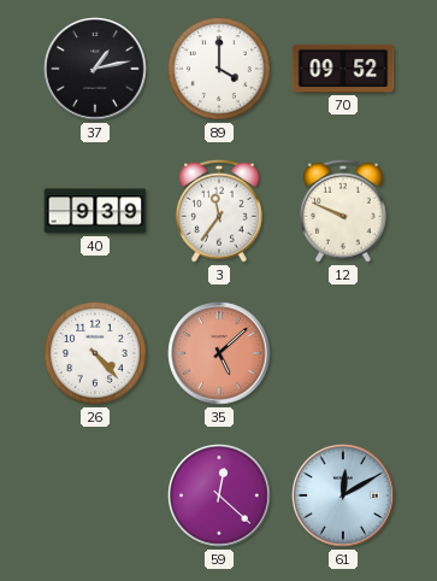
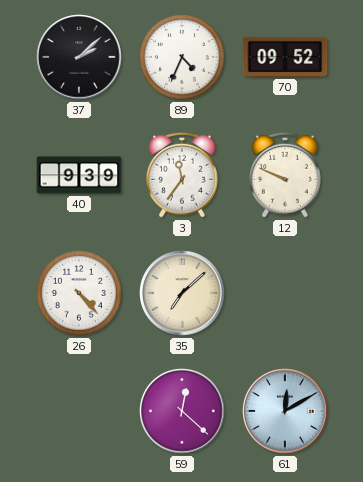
37: 1:13 -> 2:08 (79, 57)
89: 4:00 -> 4:34 (183, 58)
35: 5:08 -> 7:08 (182, 293)
35 dial: salmon -> cream (182, 293)
